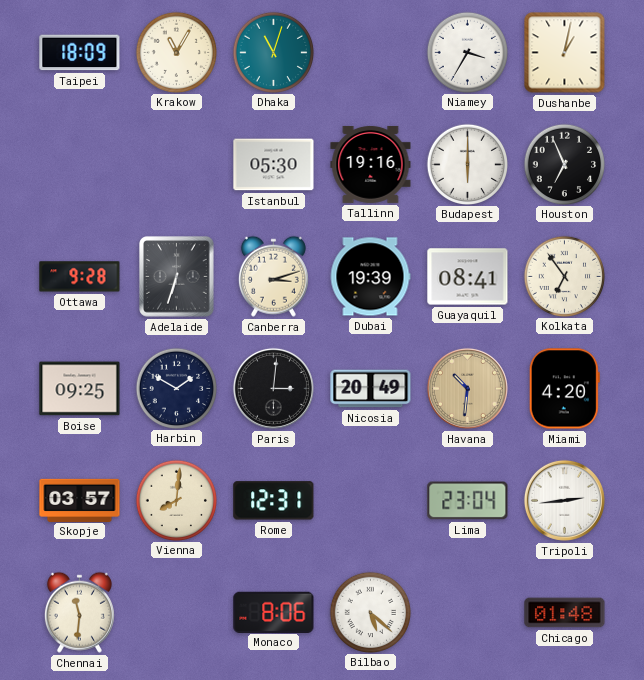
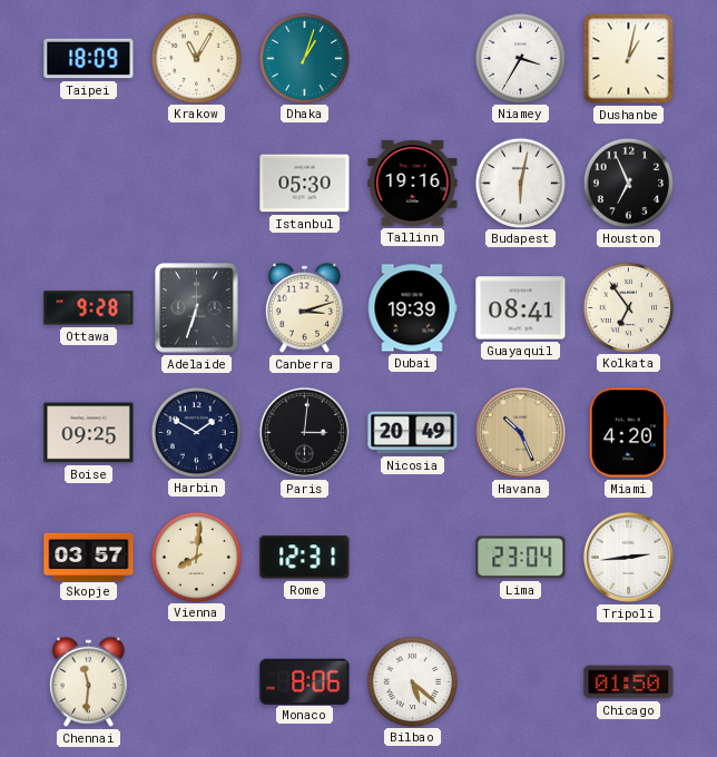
Dhaka: 11:03 -> 1:03 (304, 58)
Budapest: 6:00 -> 6:02 (520, 183)
Havana: 10:31 -> 10:26 (520, 432)
Chicago: 01:48 -> 01:50 (629, 682)
